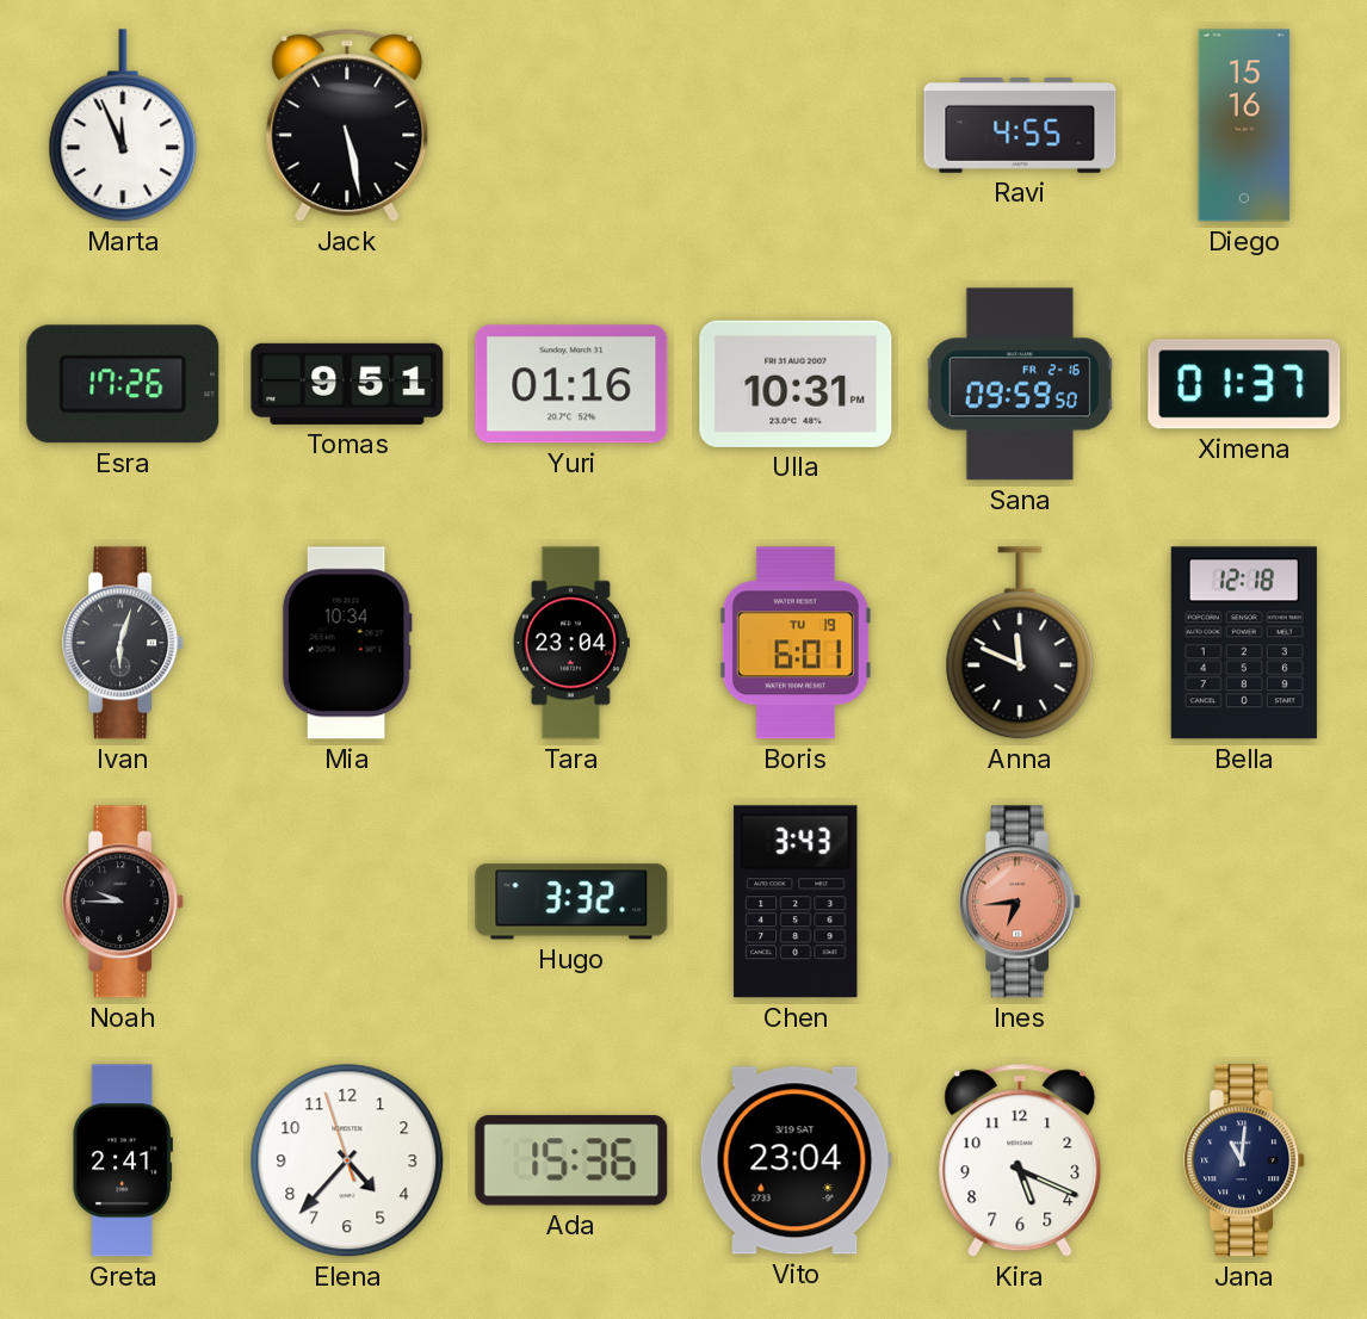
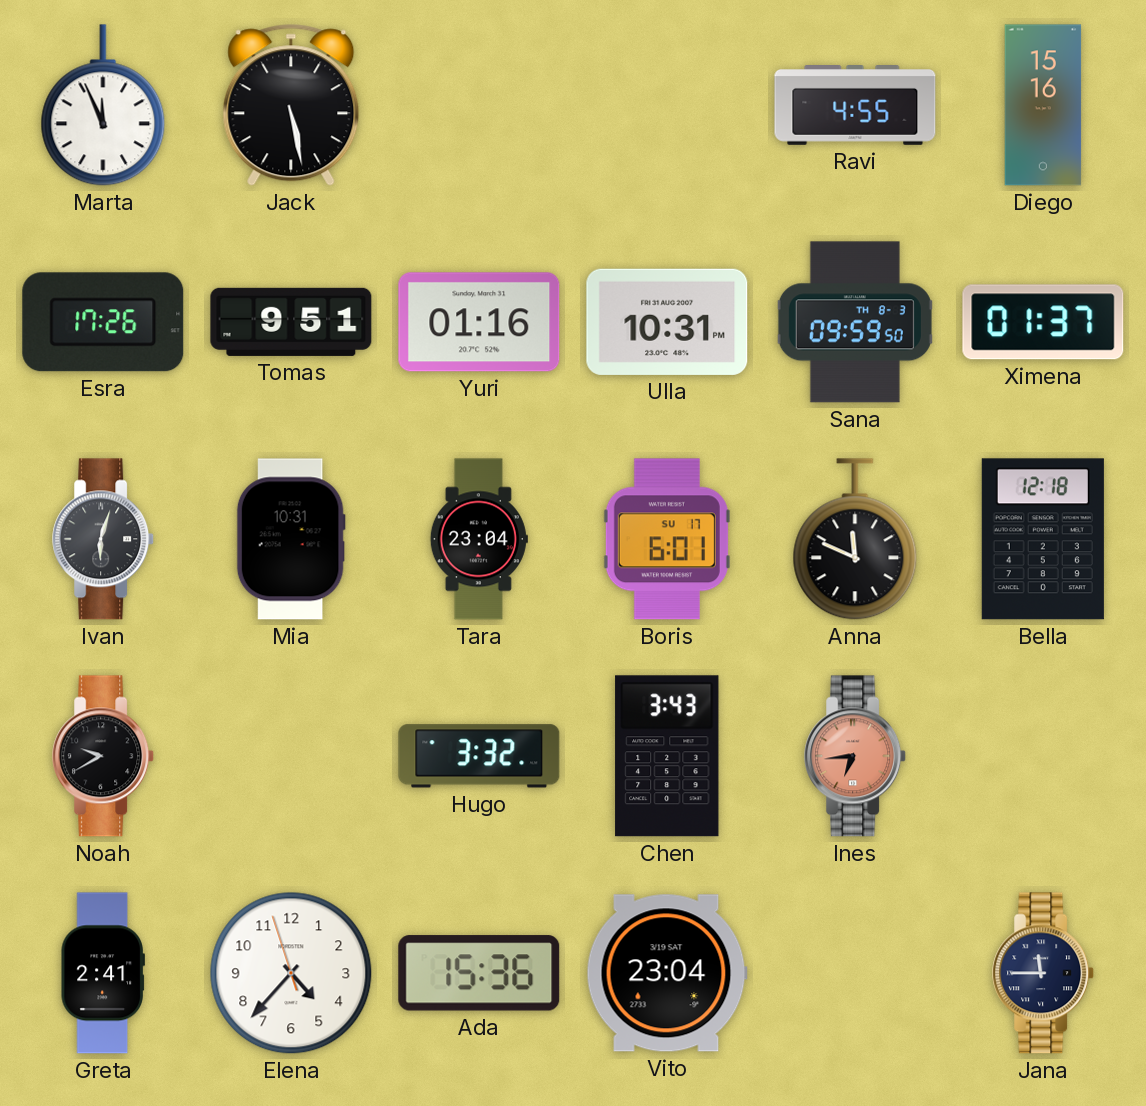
Sana date: FR 2-16 -> TH 8-3 (855, 322)
Mia: 10:34 -> 10:31 (291, 539)
Boris date: TU 19 -> SU 17 (667, 539)
Noah: 9:45 -> 9:40 (104, 756)
Kira: 5:19 -> none (1020, 1160)
Jana: 11:01 -> 11:45 (1044, 973)
